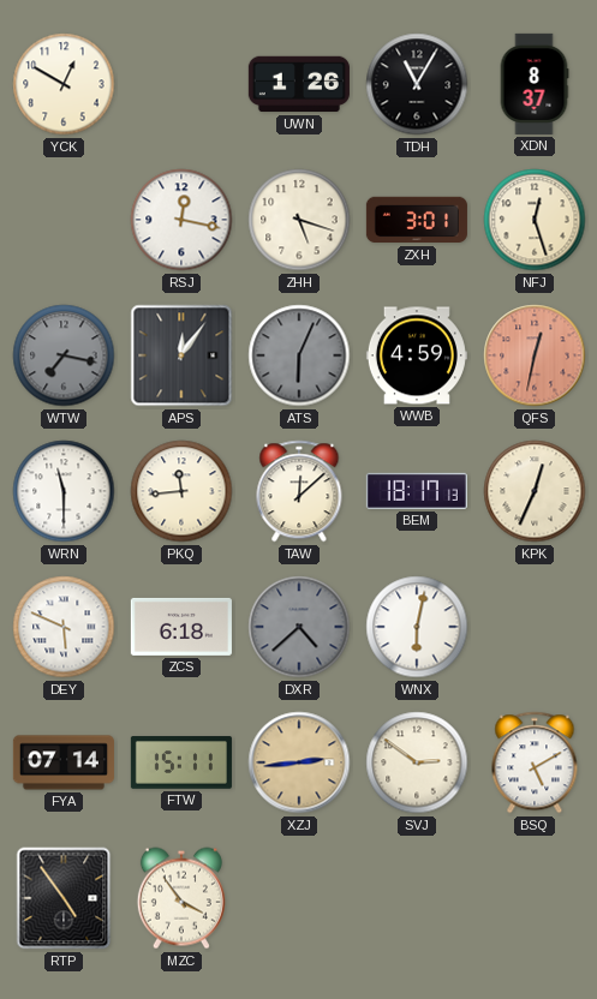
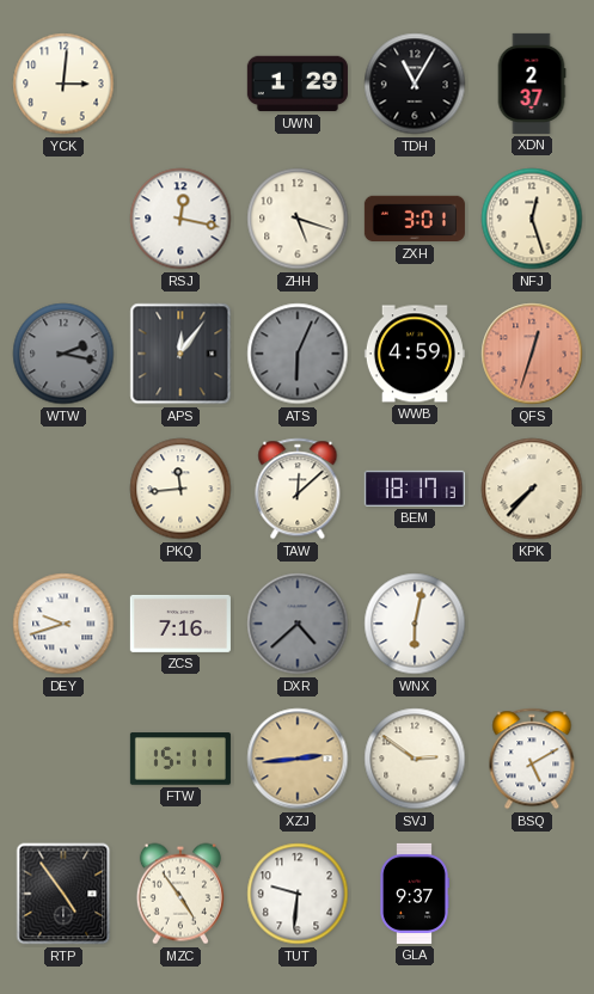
YCK: 12:50 -> 3:01 (63, 84)
UWN: 1:26 -> 1:29 (298, 84)
XDN: 8:37 -> 2:37 (532, 84)
WTW: 7:17 -> 2:17 (63, 354)
QFS: 12:32 -> 12:33 (532, 354)
WRN: 11:30 -> none (64, 491)
KPK: 12:34 -> 7:37 (532, 489)
DEY: 5:49 -> 9:42 (63, 624)
ZCS: 6:18 -> 7:16 (180, 624)
FYA: 07:14 -> none (64, 762)
MZC: 3:54 -> 4:54 (180, 894)
TUT: none -> 9:31 (298, 894)
GLA: none -> 9:37 (415, 894)
